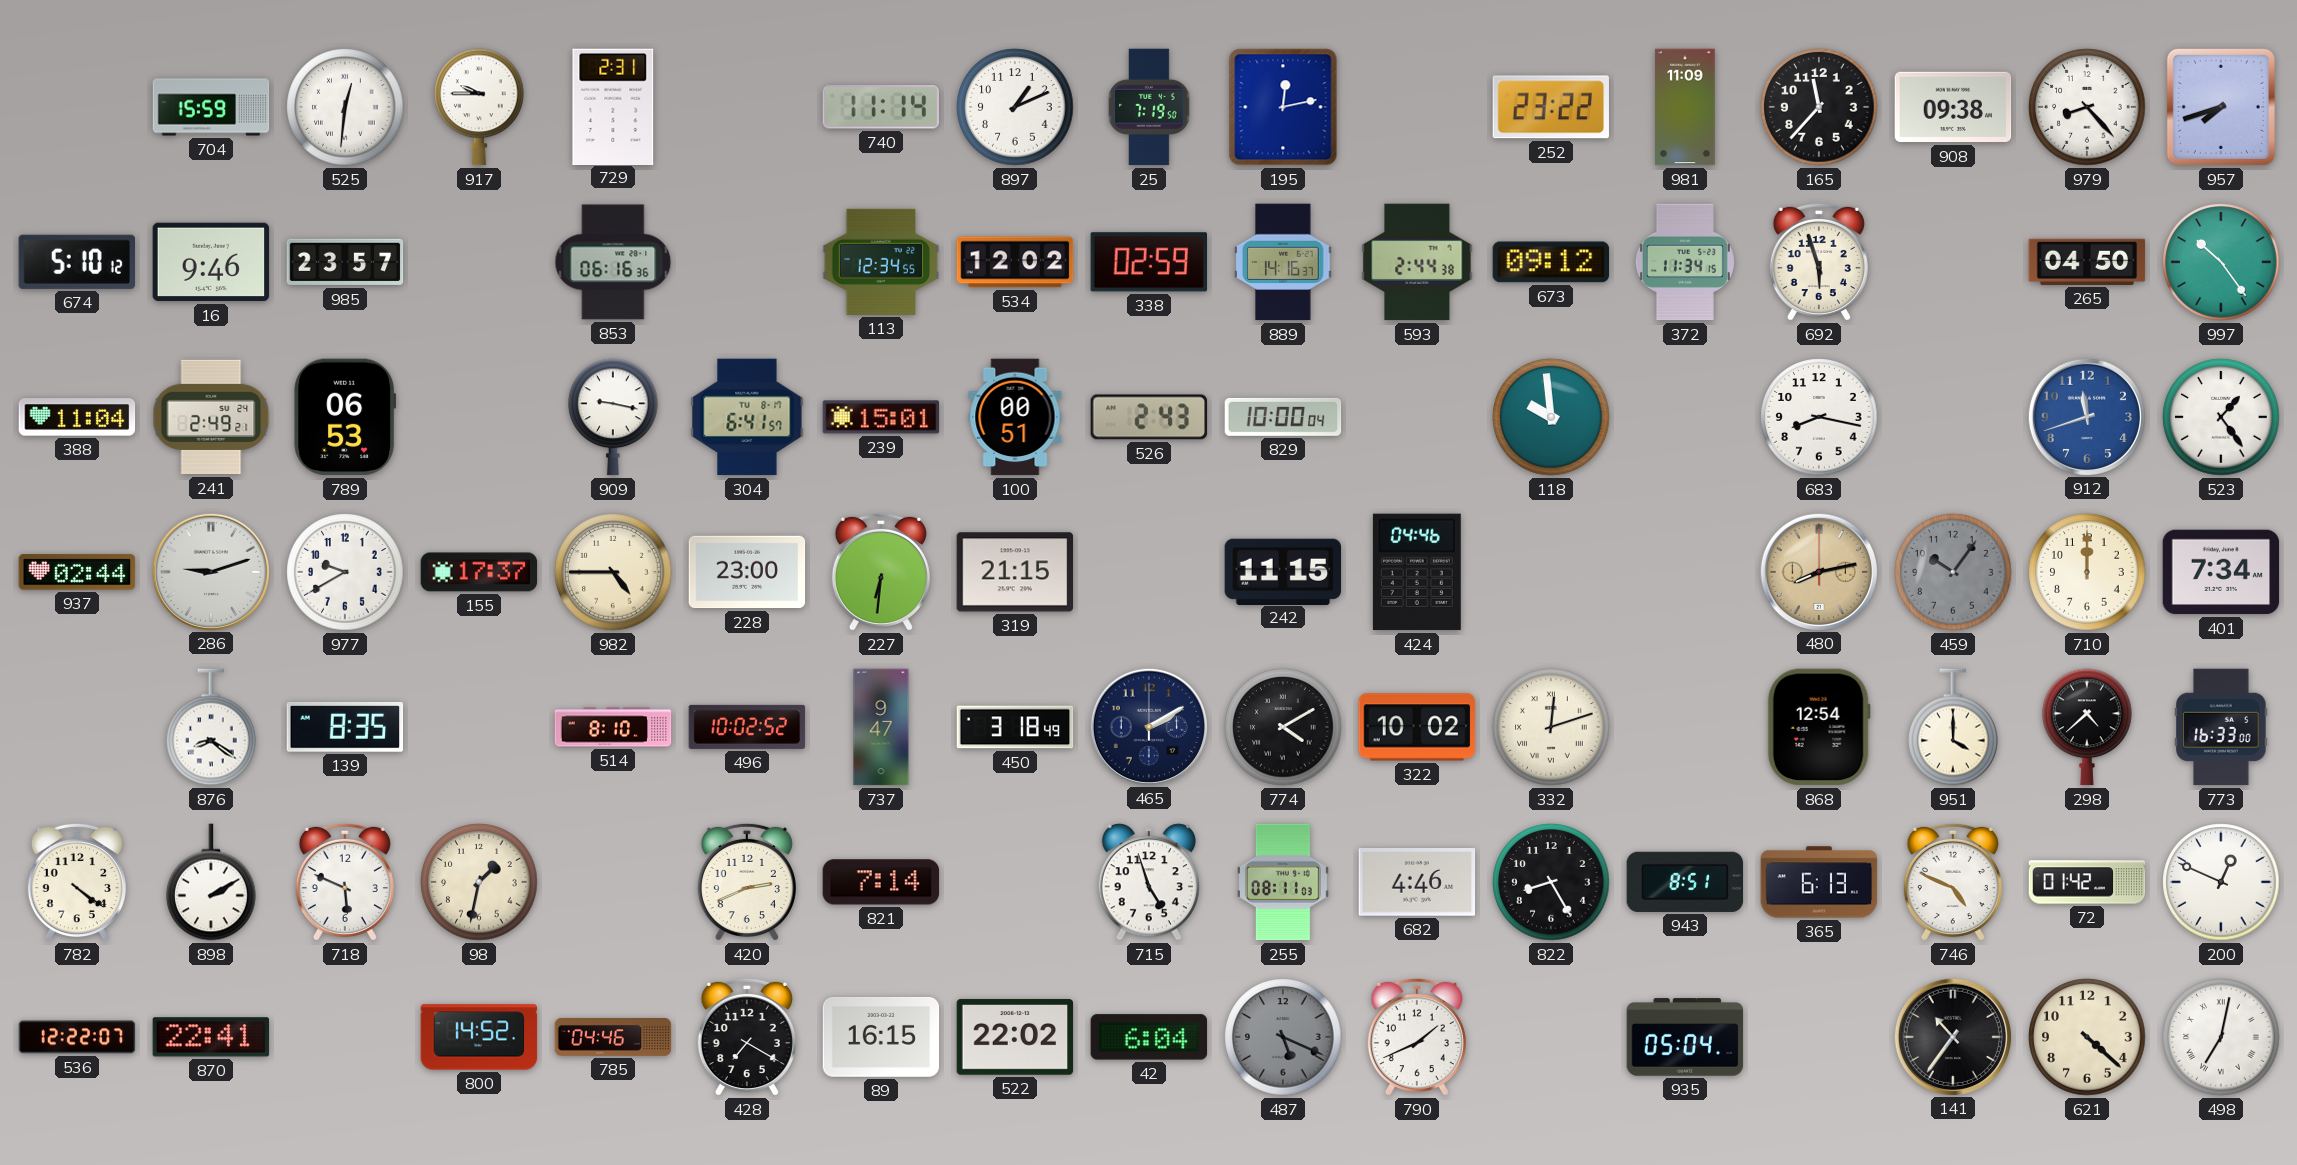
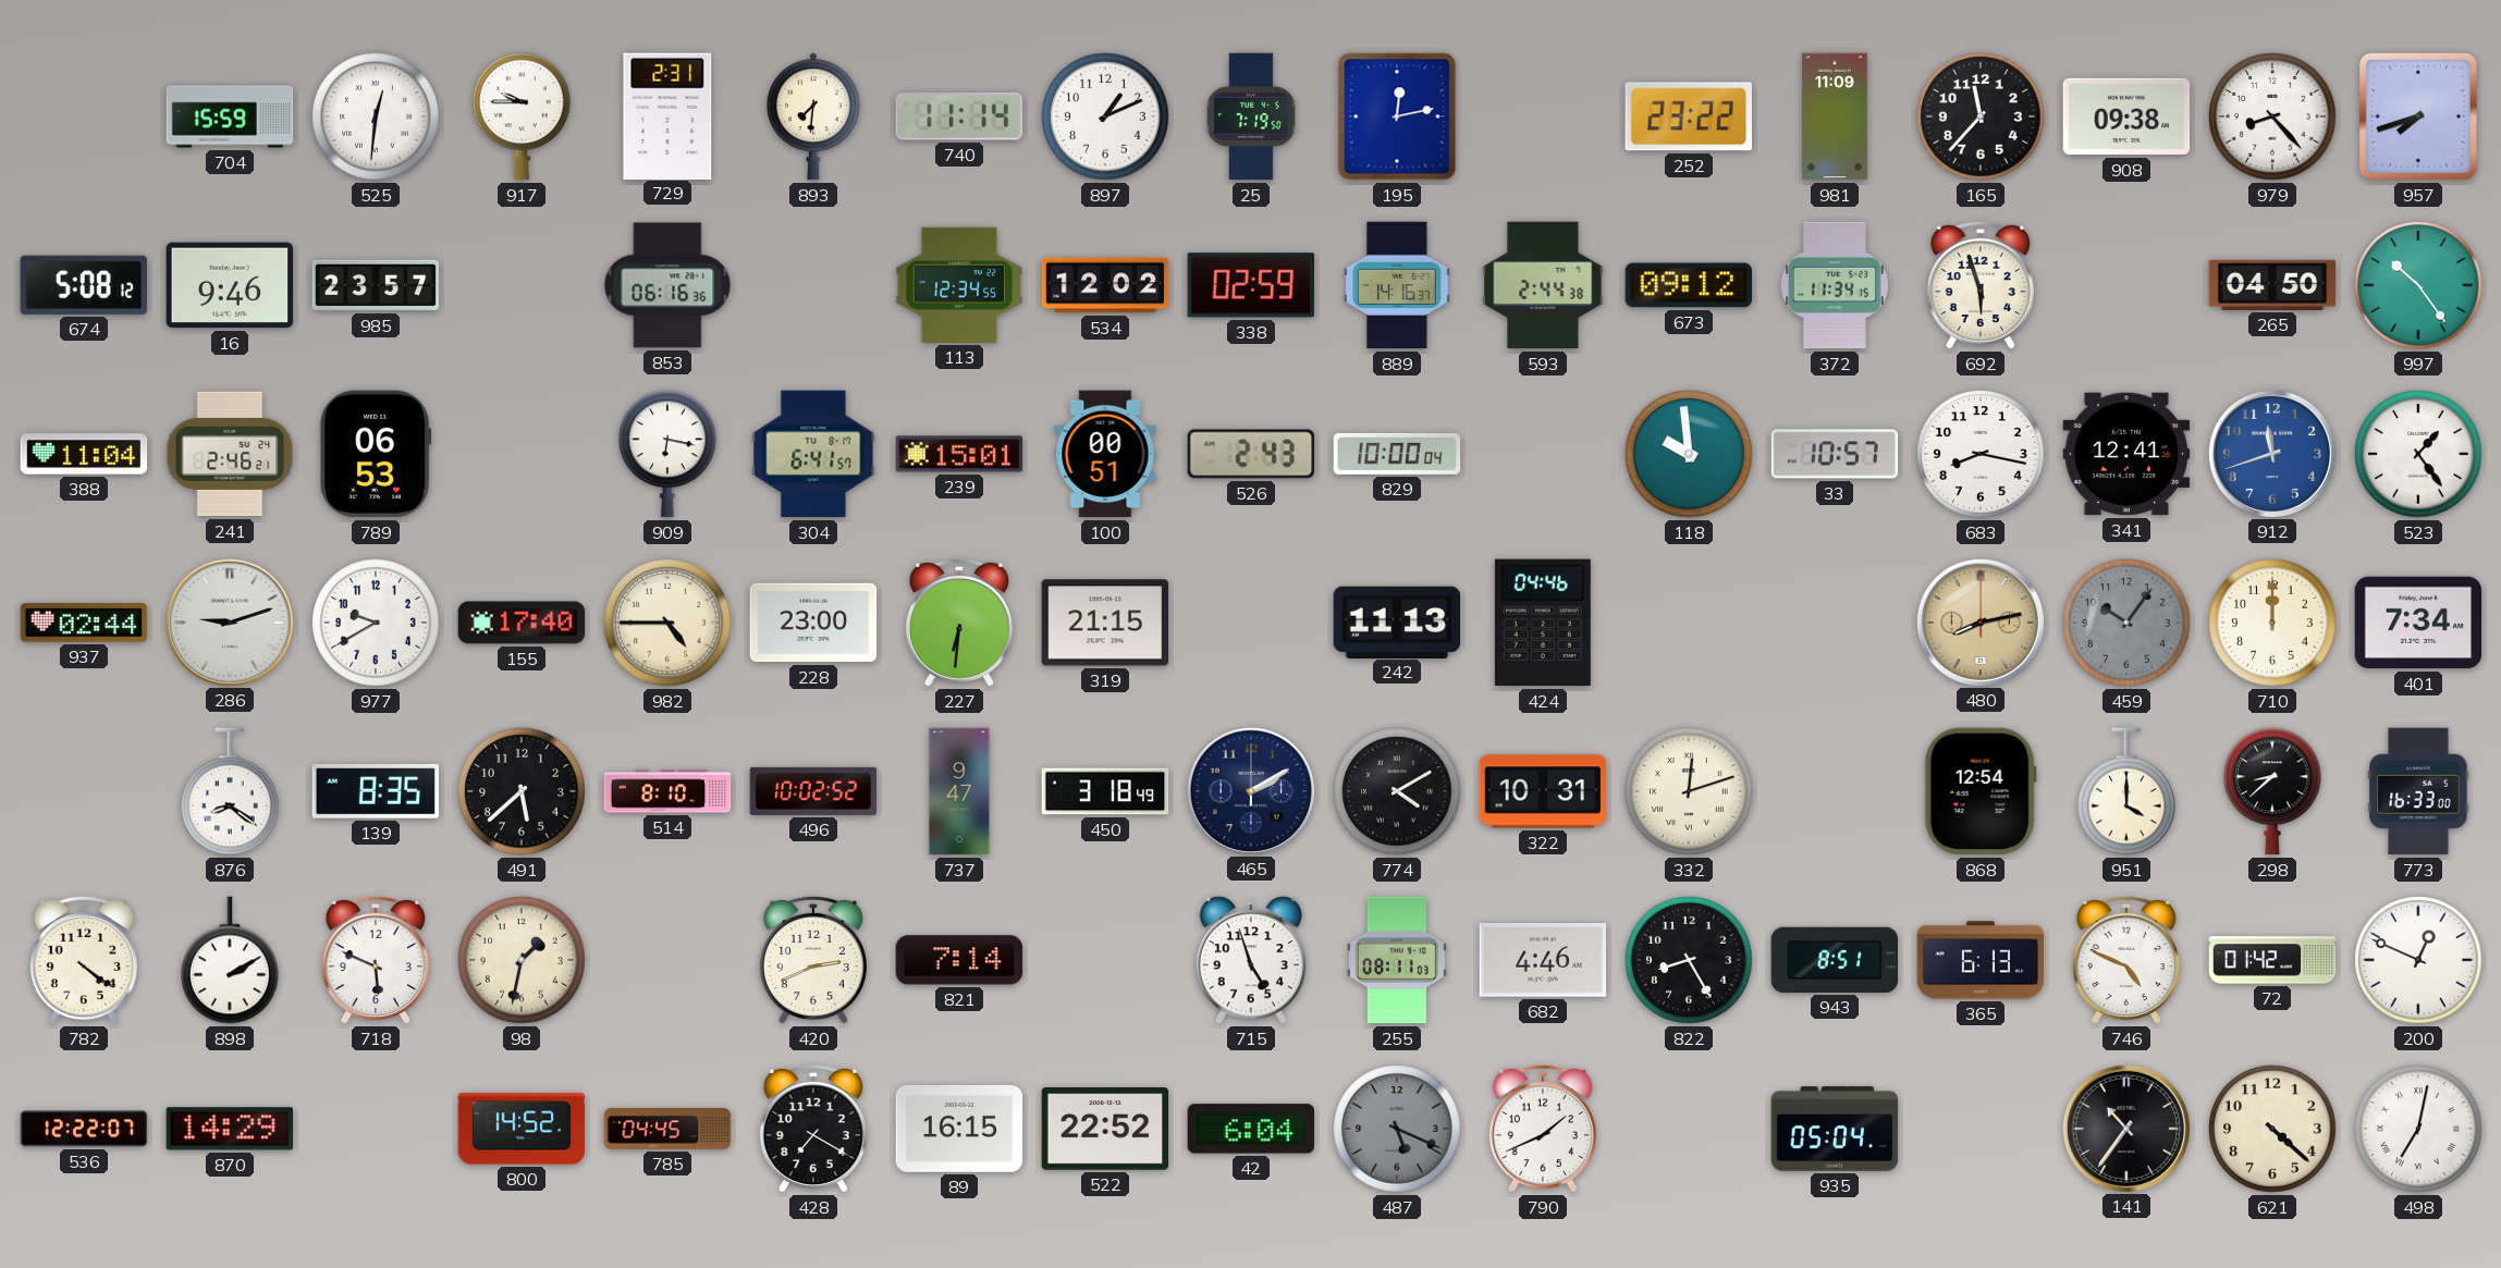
893: none -> 7:31 (813, 116)
674: 5:10 -> 5:08 (83, 285)
241: 2:49 -> 2:46 (230, 454)
909: 9:17 -> 6:17 (667, 454)
33: none -> 10:57 (1835, 454)
341: none -> 12:41 (2126, 454)
155: 17:37 -> 17:40 (522, 623)
242: 11:15 -> 11:13 (1397, 621)
491: none -> 5:38 (522, 791)
322: 10:02 -> 10:31 (1543, 791)
298: 4:38 -> 8:38 (2272, 791)
870: 22:41 -> 14:29 (230, 1129)
785: 04:46 -> 04:45 (667, 1129)
522: 22:02 -> 22:52 (1105, 1129)
